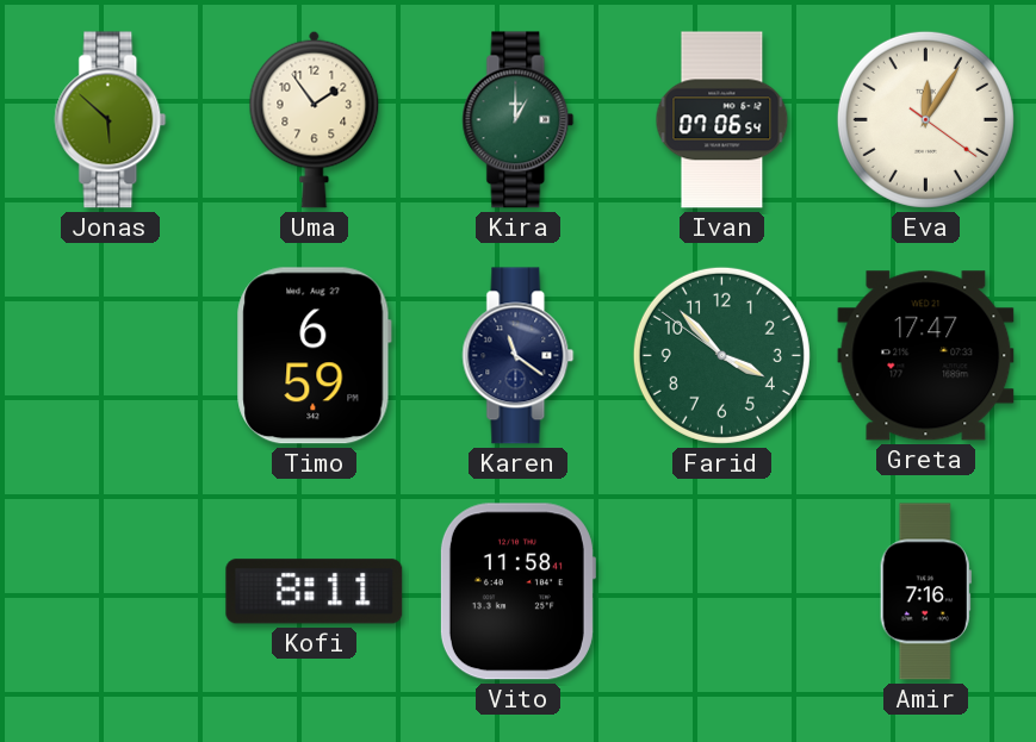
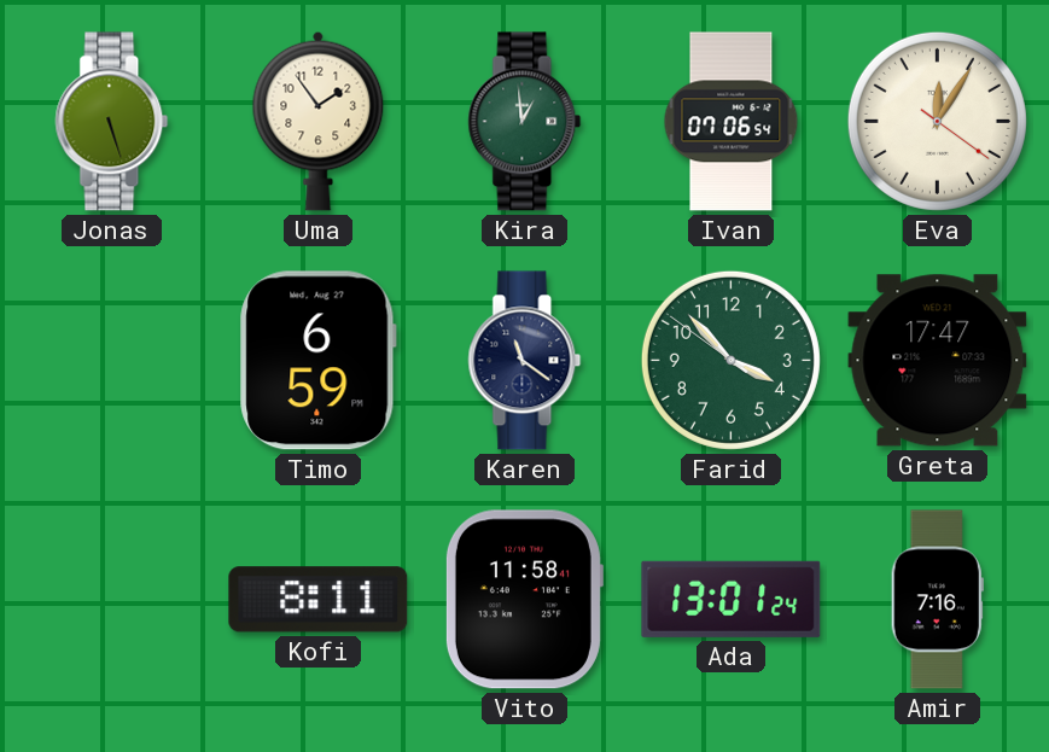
Jonas: 5:52 -> 5:27 (112, 122)
Kira: 1:00 -> 12:59 (525, 122)
Ada: none -> 13:01 (732, 599)
